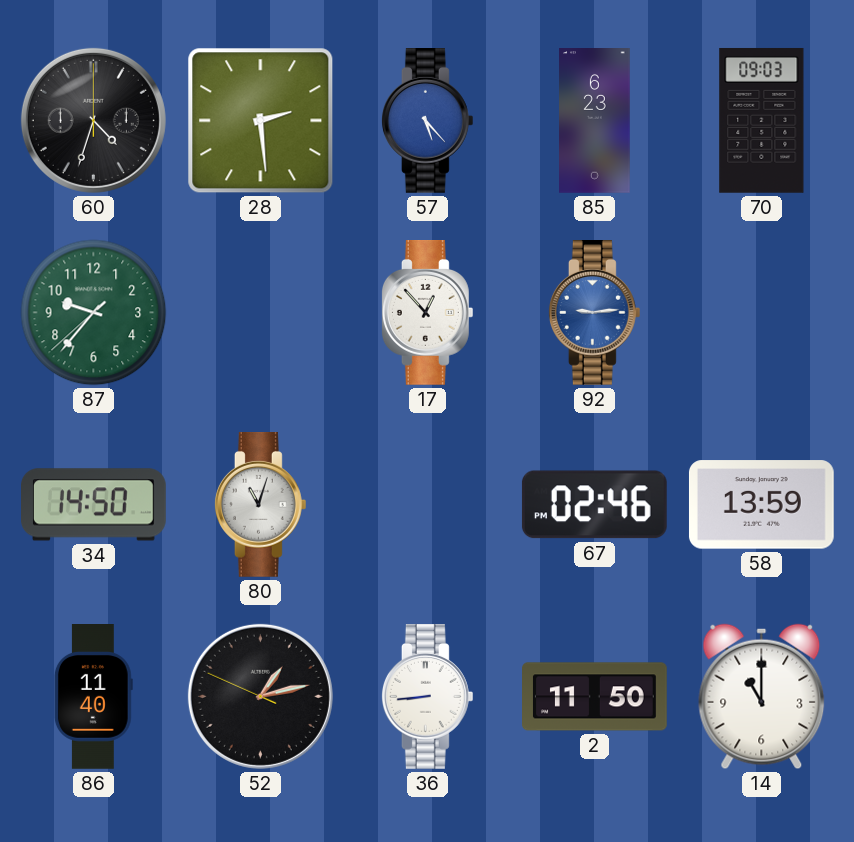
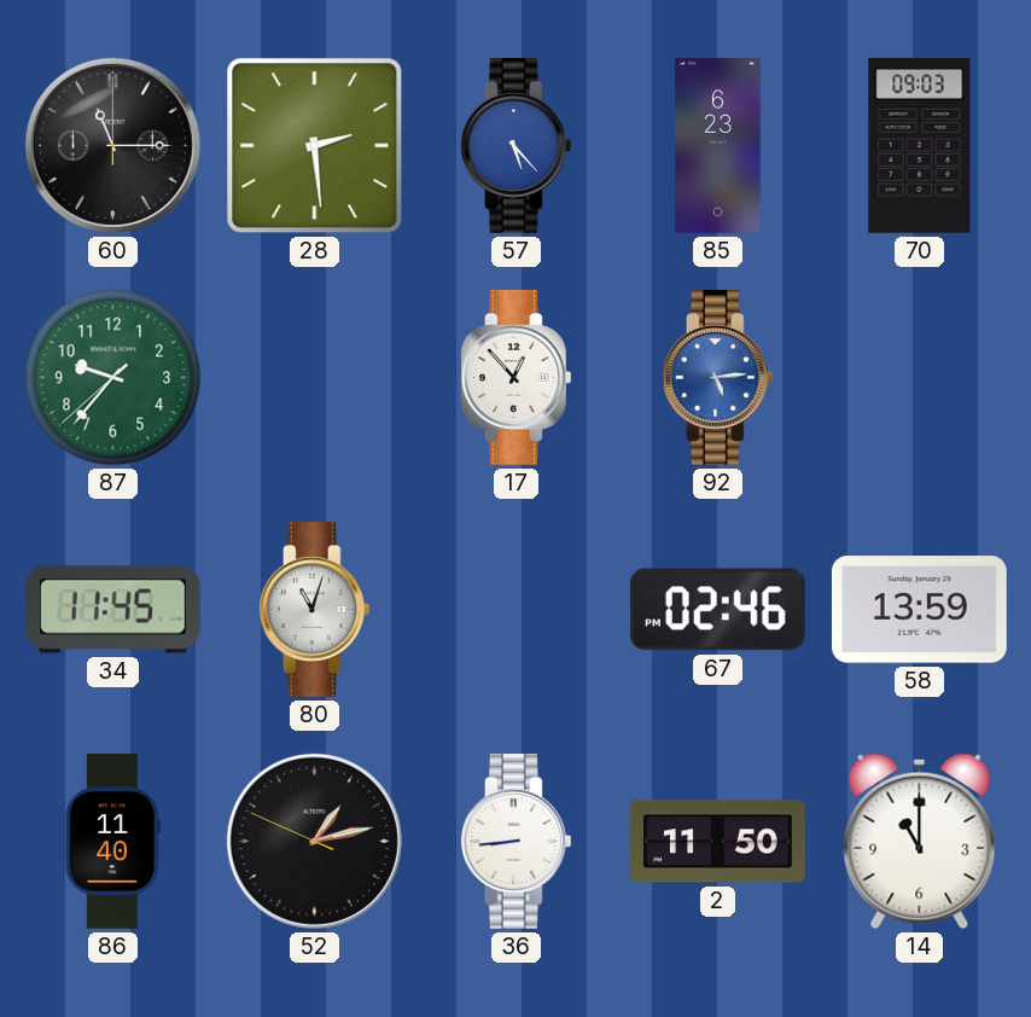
60: 4:33 -> 11:15 (112, 145)
92: 9:14 -> 5:14 (717, 378)
34: 14:50 -> 11:45 (113, 610)
